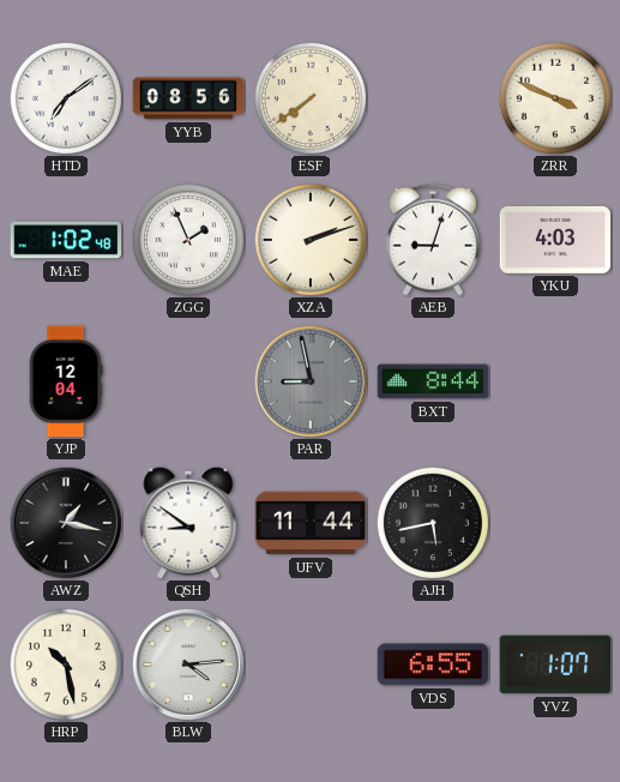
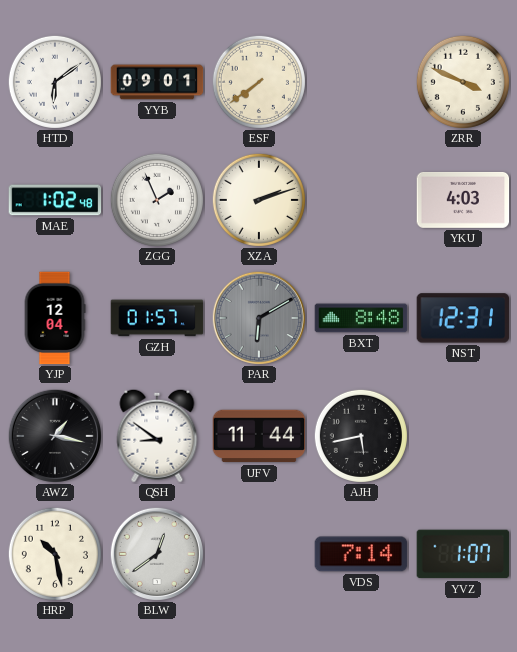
HTD: 7:09 -> 6:09 (55, 82)
YYB: 08:56 -> 09:01 (157, 82)
AEB: 9:03 -> none (434, 240)
GZH: none -> 01:57 (157, 318)
PAR: 8:58 -> 6:10 (258, 317)
BXT: 8:44 -> 8:48 (361, 318)
NST: none -> 12:31 (463, 318)
BLW: 4:14 -> 12:39 (156, 553)
VDS: 6:55 -> 7:14 (361, 554)
